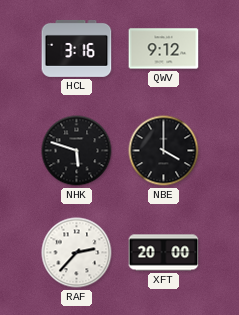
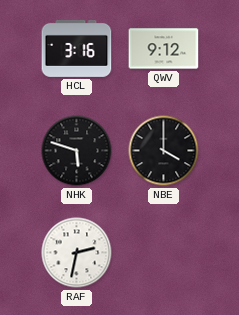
RAF: 2:37 -> 2:32 (77, 253)
XFT: 20:00 -> none (164, 253)
